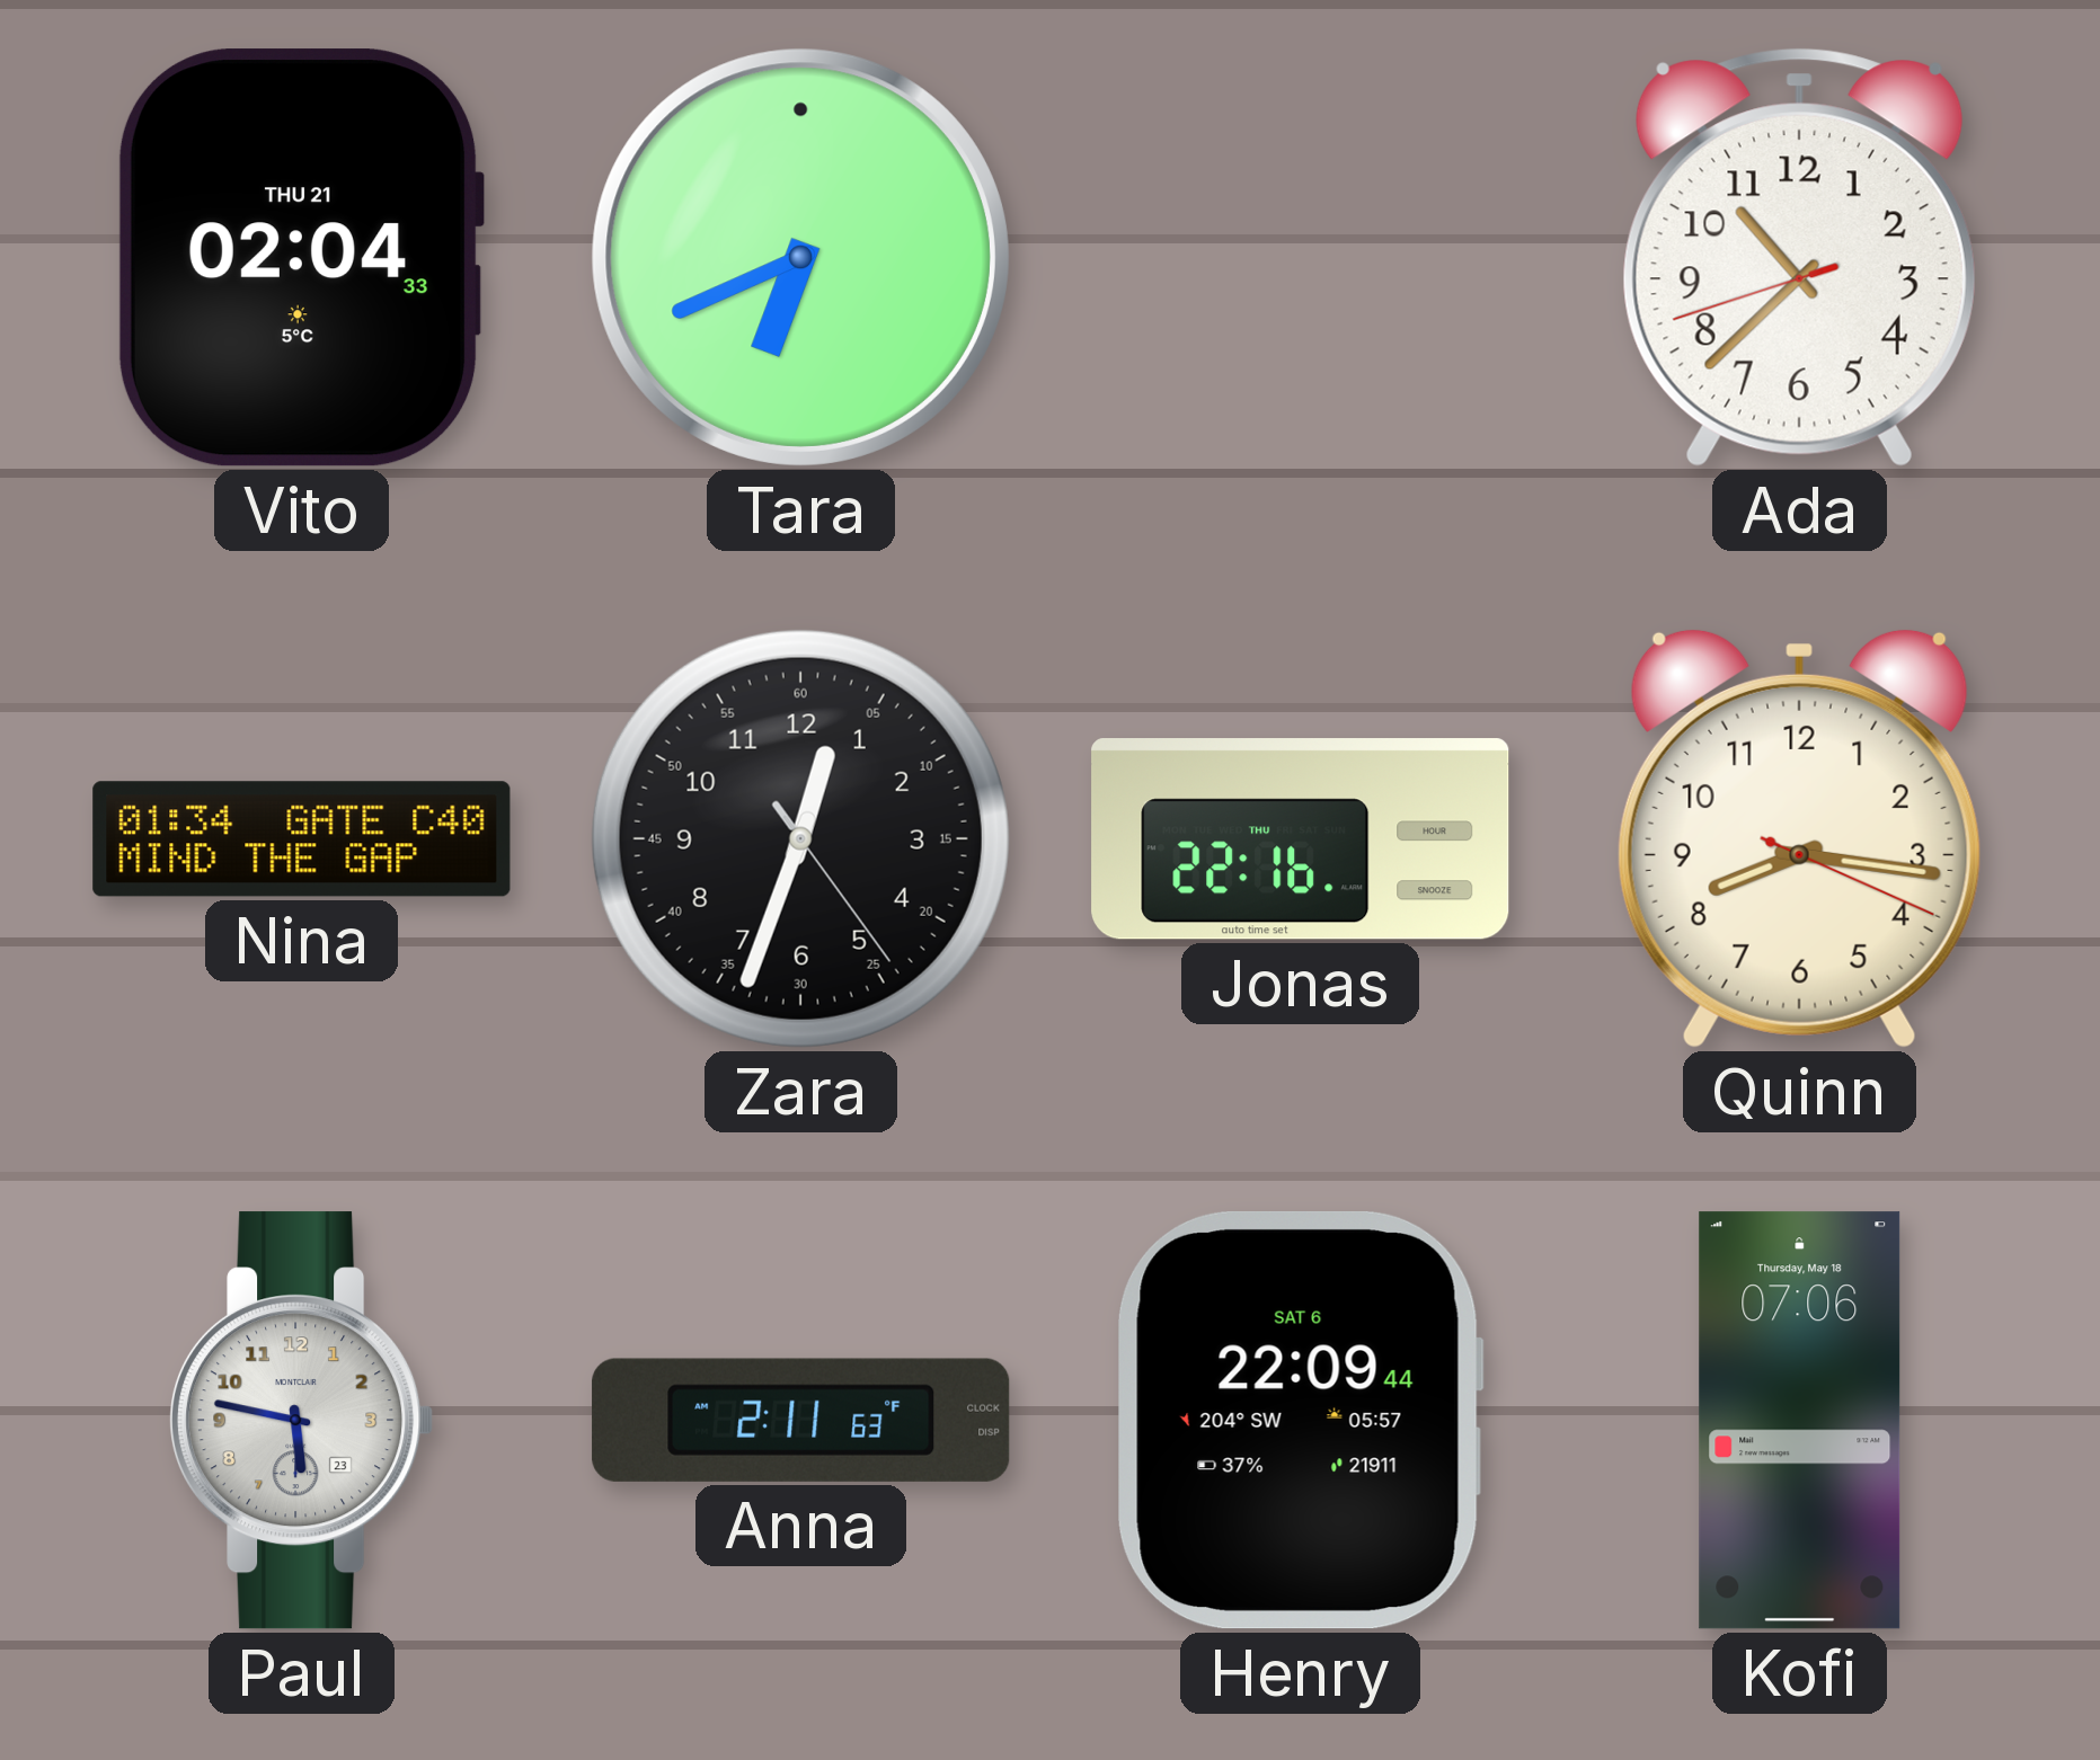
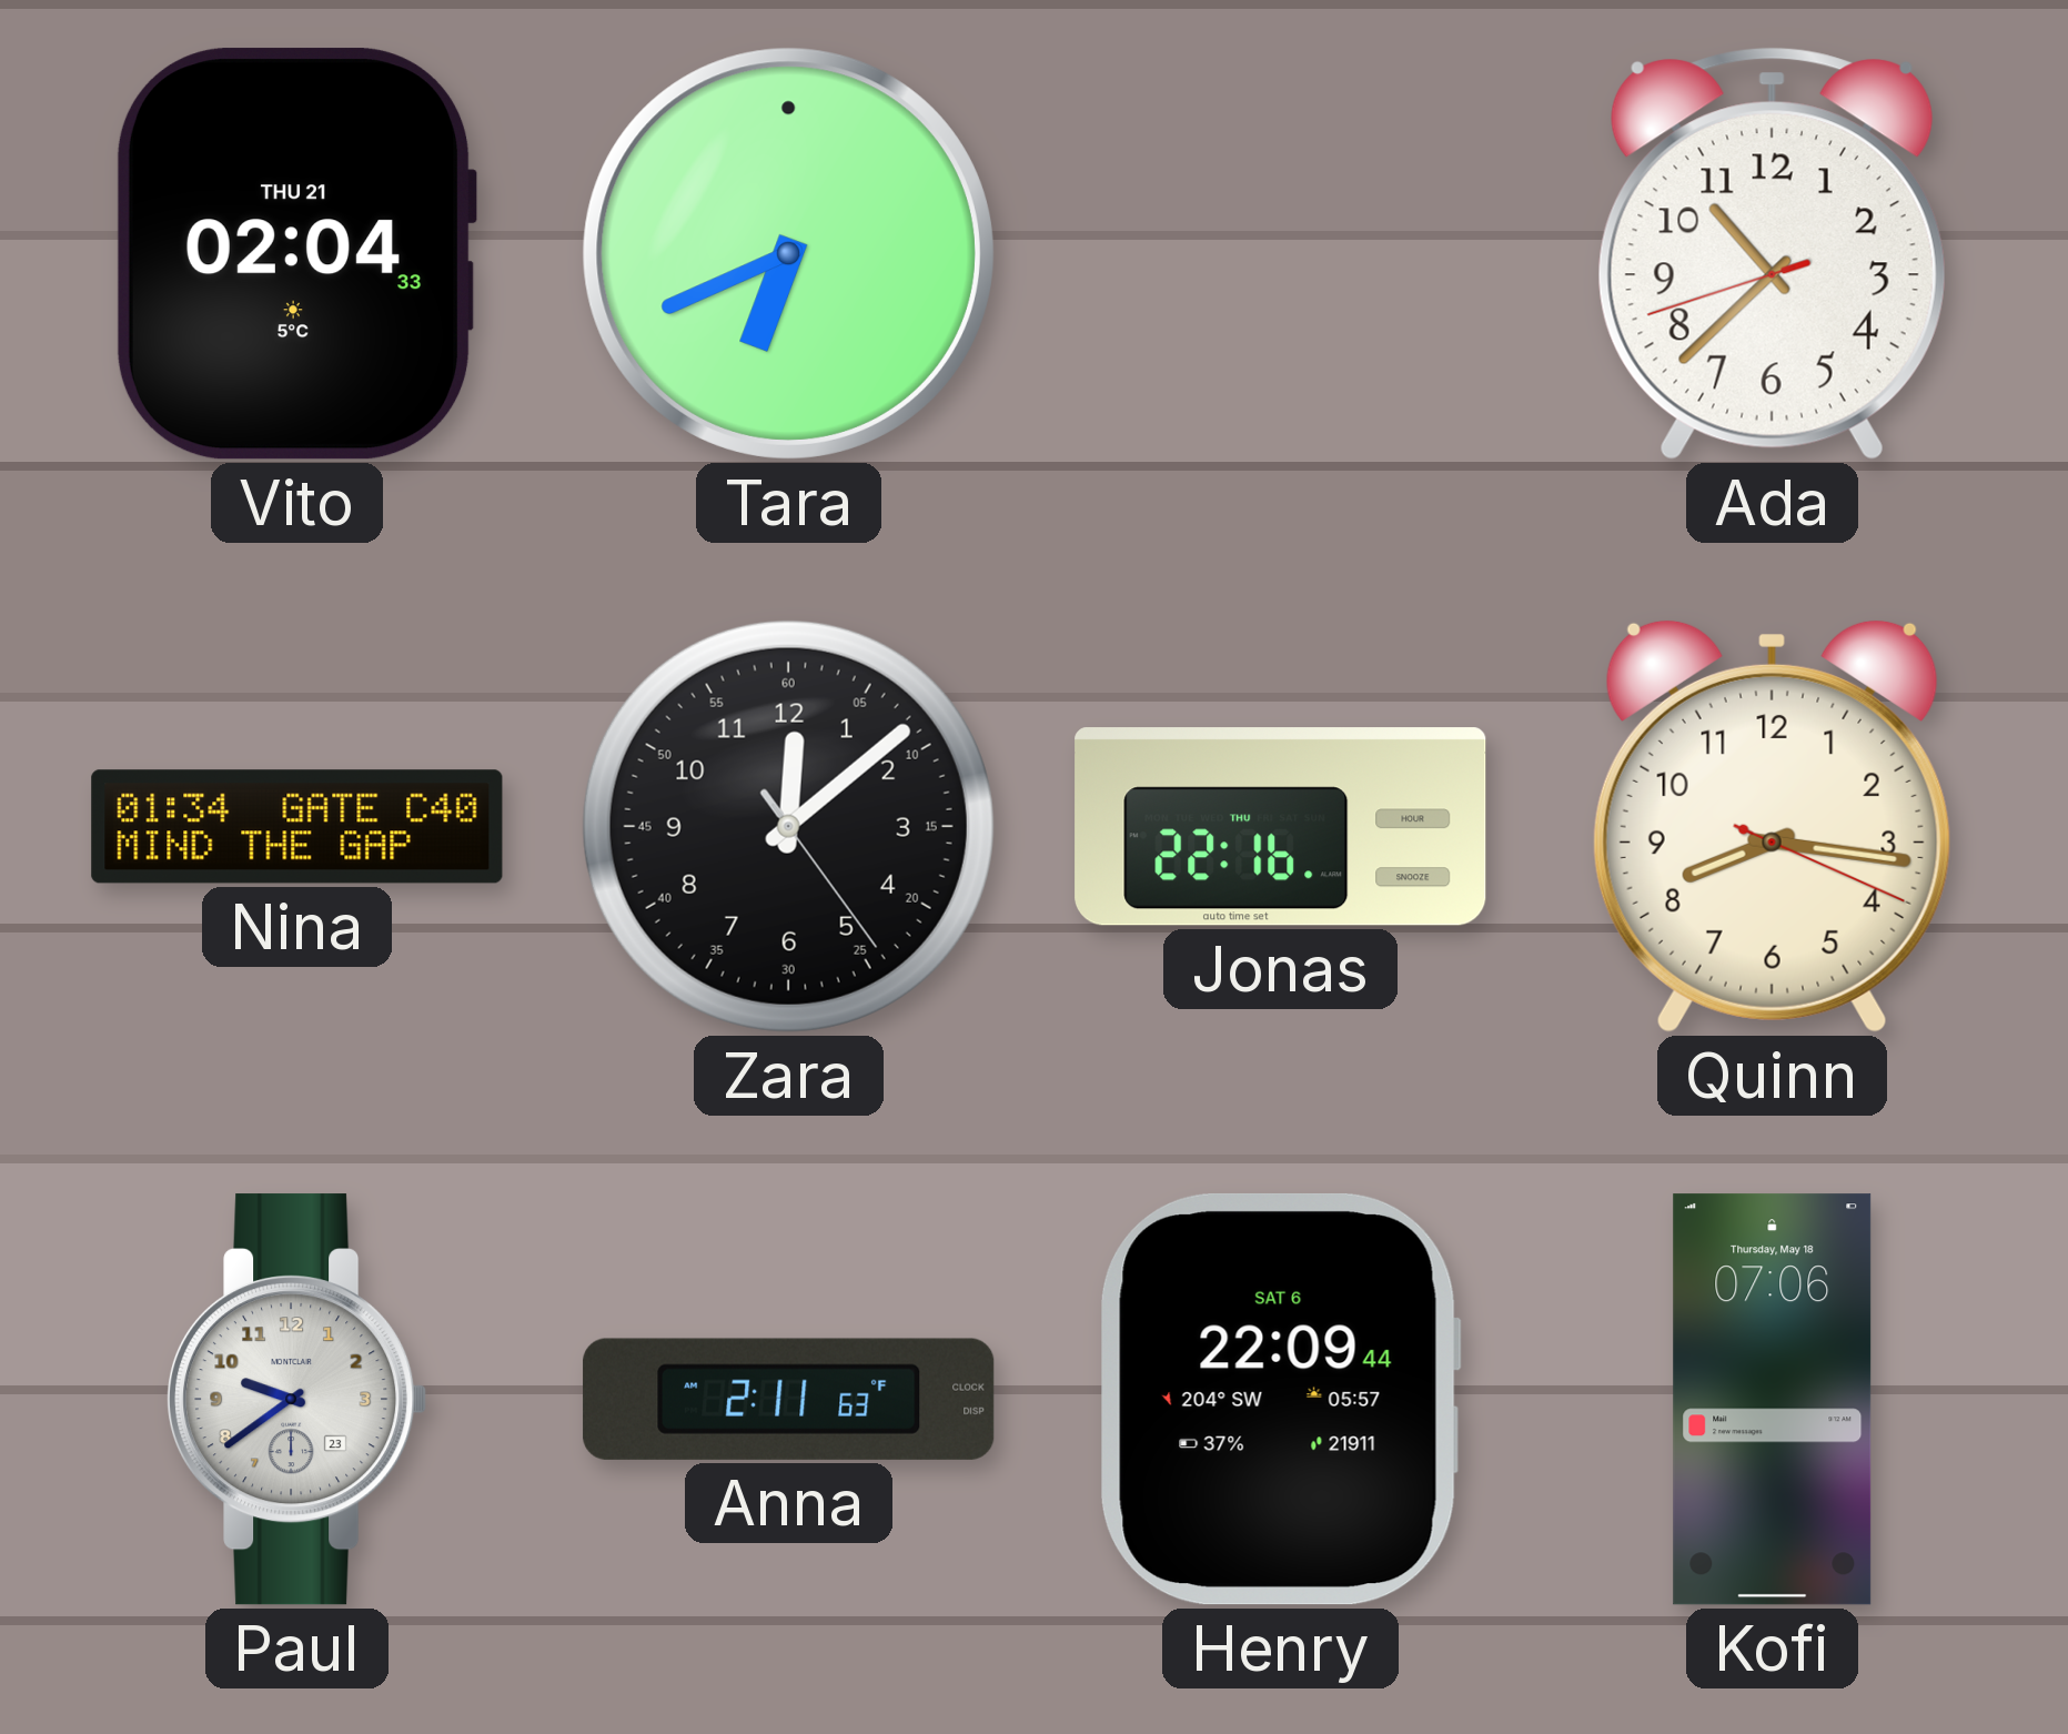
Zara: 12:33 -> 12:08 (788, 826)
Paul: 5:47 -> 9:39 (297, 1400)
